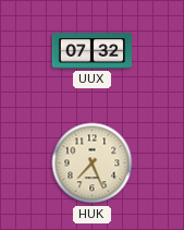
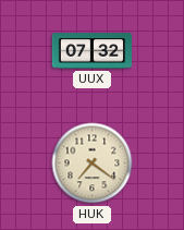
HUK: 7:26 -> 7:21 (93, 164)
